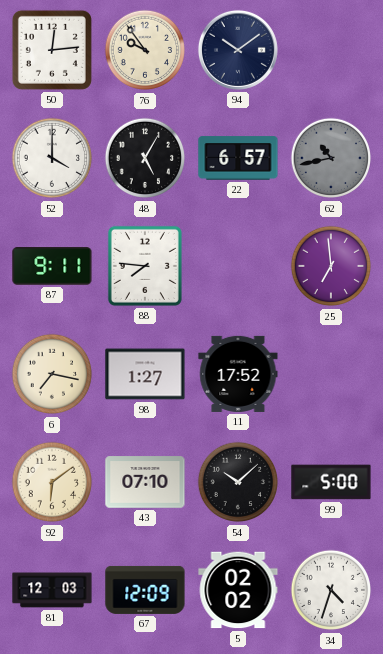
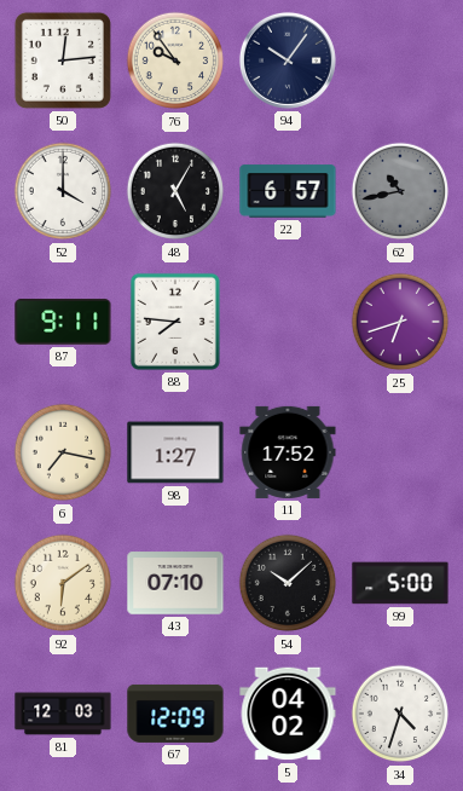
94: 10:09 -> 10:06 (288, 60)
25: 6:59 -> 6:42 (400, 322)
5: 02:02 -> 04:02 (288, 714)
